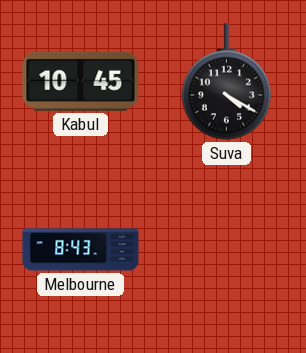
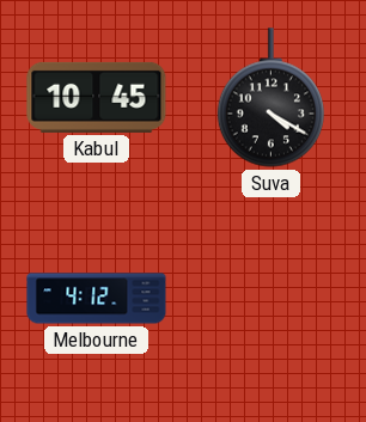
Melbourne: 8:43 -> 4:12 (97, 299)
